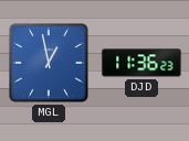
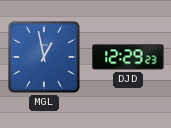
DJD: 11:36 -> 12:29 (128, 57)
